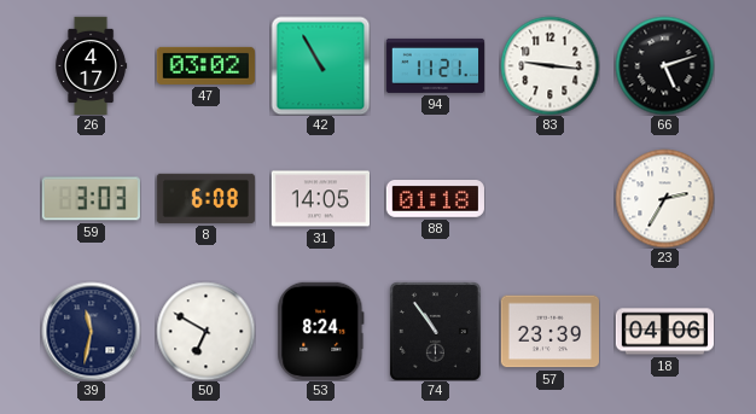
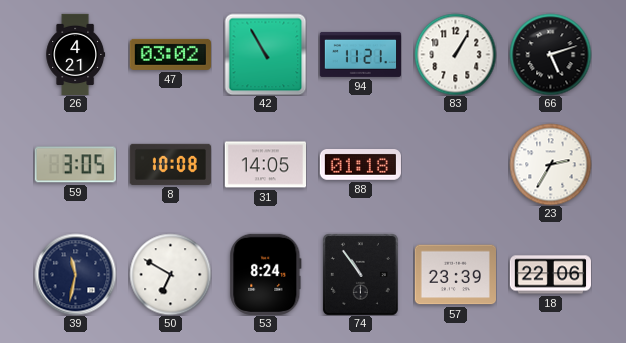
26: 4:17 -> 4:21 (76, 54)
83: 9:16 -> 1:05 (455, 54)
59: 3:03 -> 3:05 (75, 165)
8: 6:08 -> 10:08 (170, 164)
18: 04:06 -> 22:06 (550, 275)
